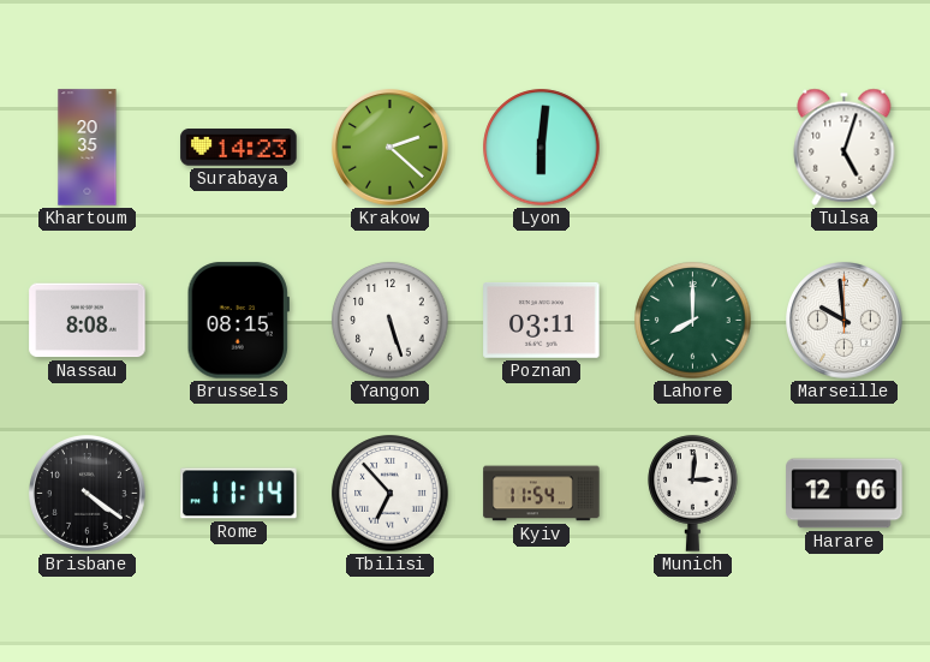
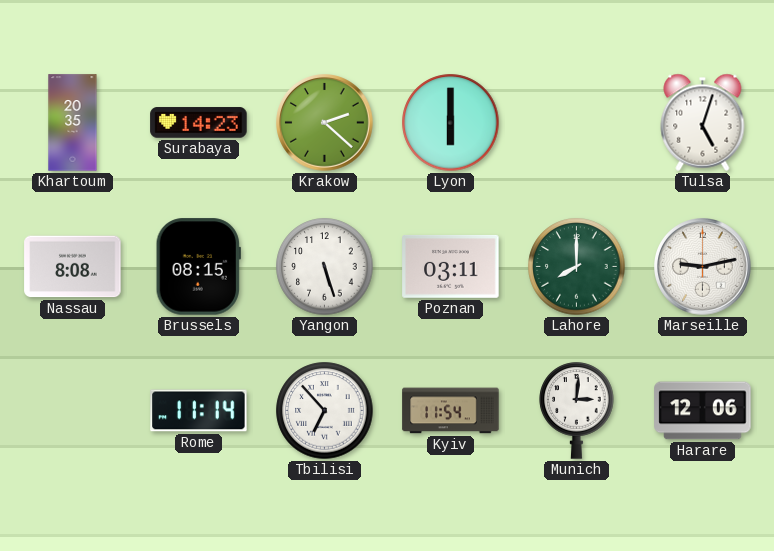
Lyon: 6:01 -> 6:00 (451, 123)
Marseille: 9:59 -> 9:13 (703, 267)
Brisbane: 4:21 -> none (88, 494)
